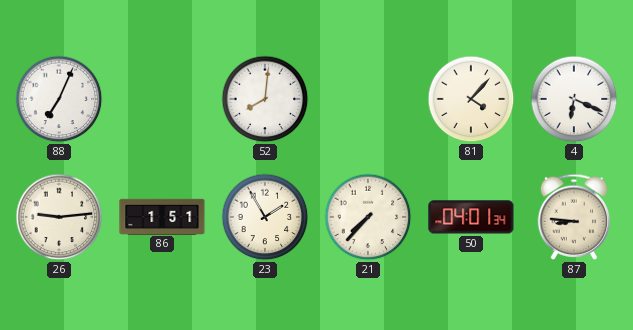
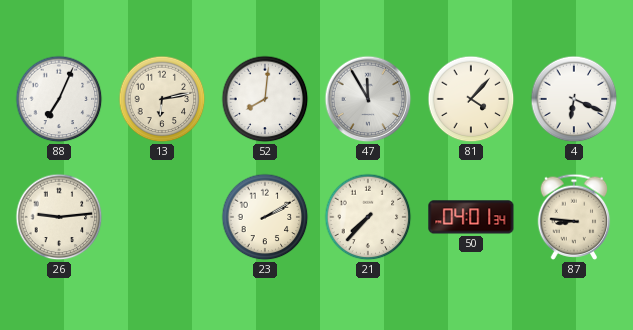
13: none -> 6:13 (162, 99)
47: none -> 11:55 (368, 99)
86: 1:51 -> none (162, 216)
23: 1:55 -> 2:10 (265, 217)
